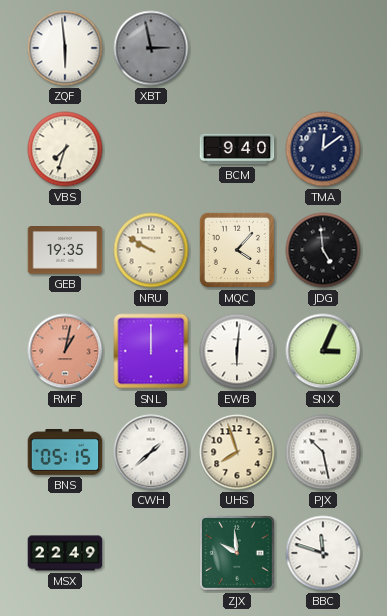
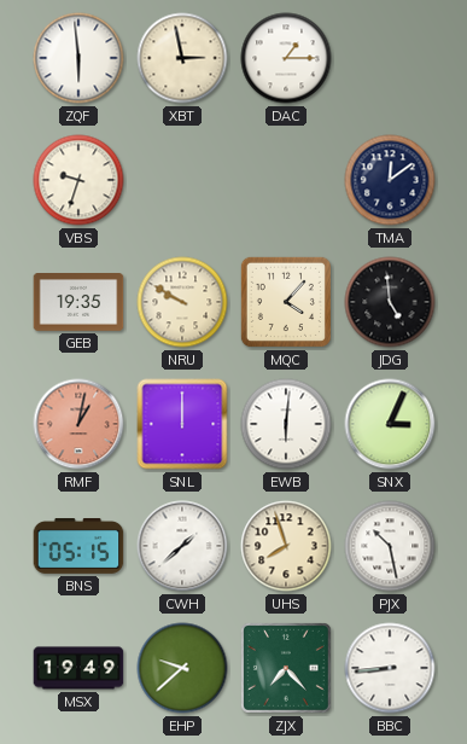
XBT dial: grey -> cream (182, 58)
DAC: none -> 1:15 (286, 58)
VBS: 7:33 -> 9:33 (78, 180)
BCM: 9:40 -> none (237, 149)
MSX: 22:49 -> 19:49 (78, 668)
EHP: none -> 9:38 (182, 668)
ZJX: 9:59 -> 7:23 (286, 668)
BBC: 11:48 -> 8:44 (390, 668)
